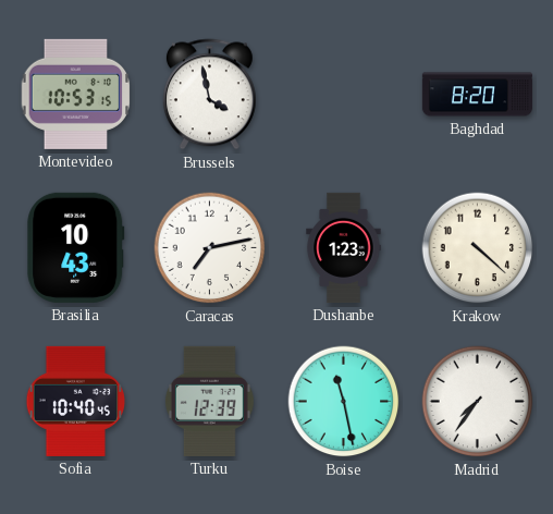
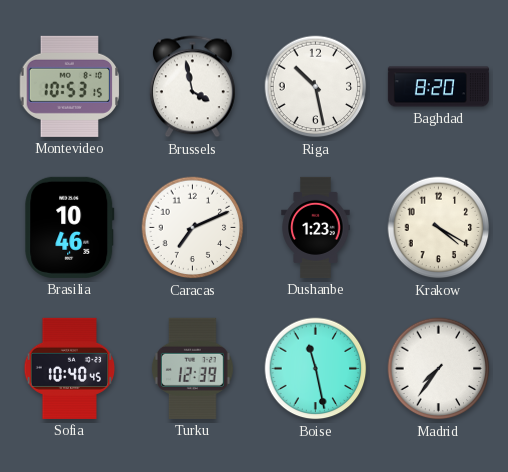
Riga: none -> 10:28 (316, 87)
Brasilia: 10:43 -> 10:46 (70, 227)
Caracas: 7:13 -> 7:11 (193, 228)
Krakow: 4:22 -> 4:20 (439, 228)
